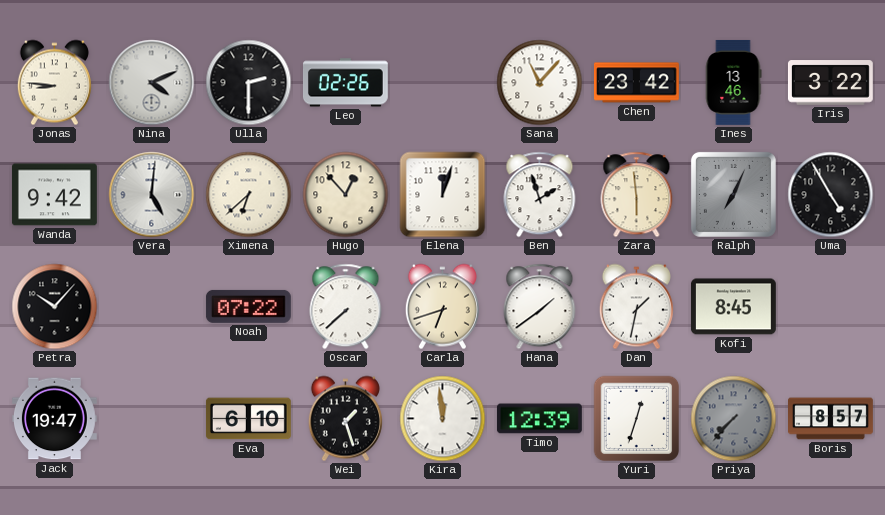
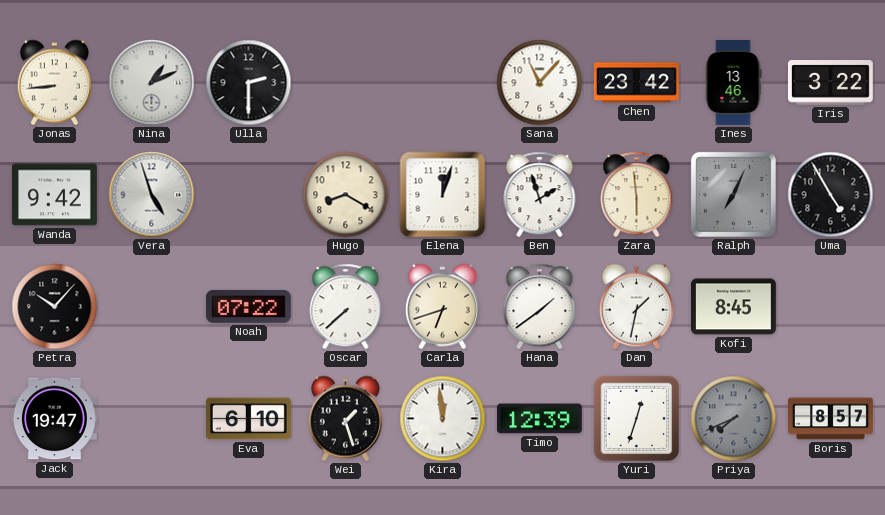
Jonas: 8:46 -> 8:44 (54, 83)
Nina: 4:11 -> 1:11 (152, 83)
Leo: 02:26 -> none (345, 83)
Vera: 5:01 -> 4:57 (152, 195)
Ximena: 6:38 -> none (249, 195)
Hugo: 12:53 -> 8:20 (346, 195)
Priya: 7:37 -> 7:41 (734, 419)
